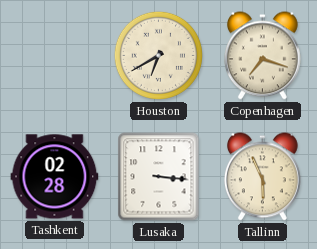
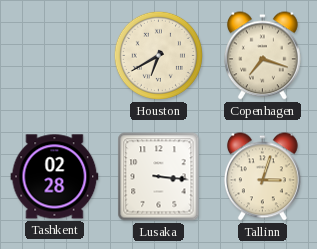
Tallinn: 5:56 -> 3:03 (262, 177)
